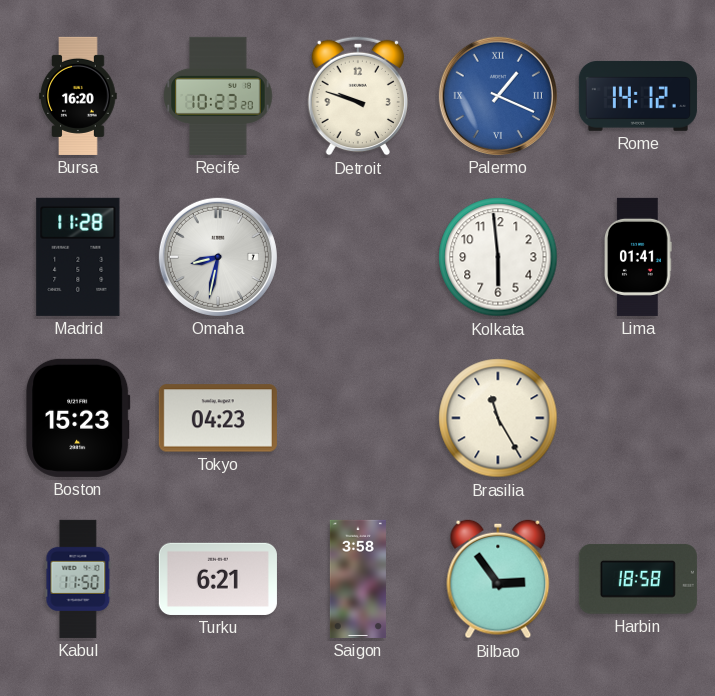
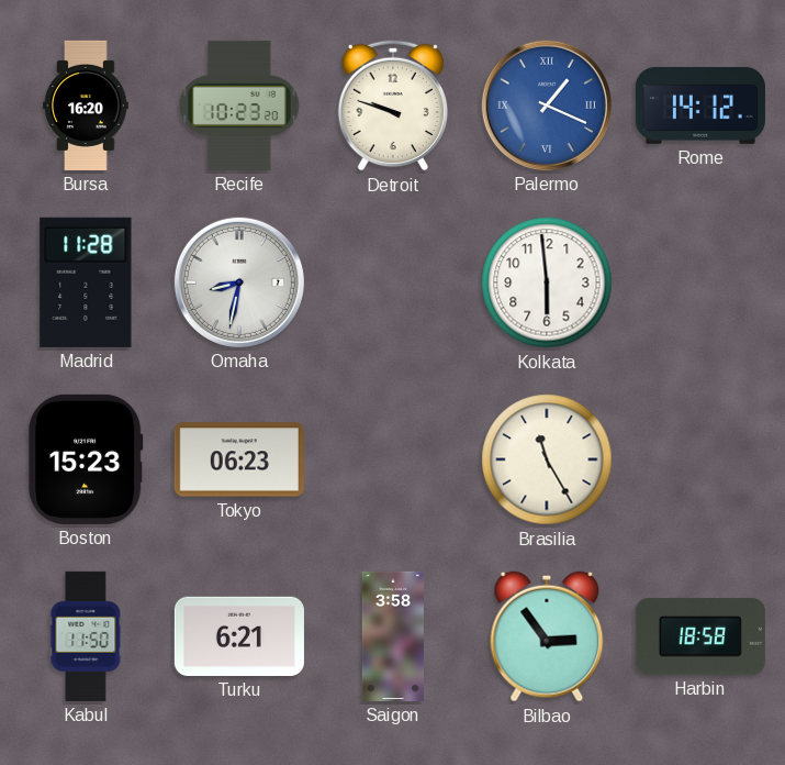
Lima: 01:41 -> none (639, 257)
Tokyo: 04:23 -> 06:23 (239, 459)
